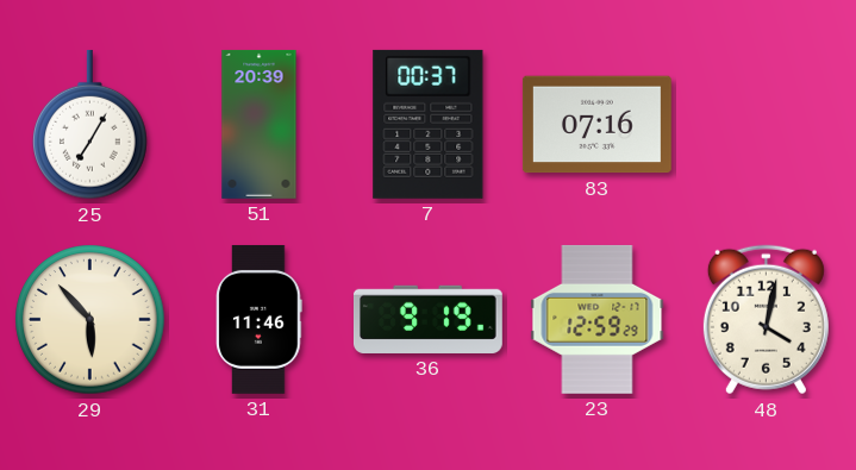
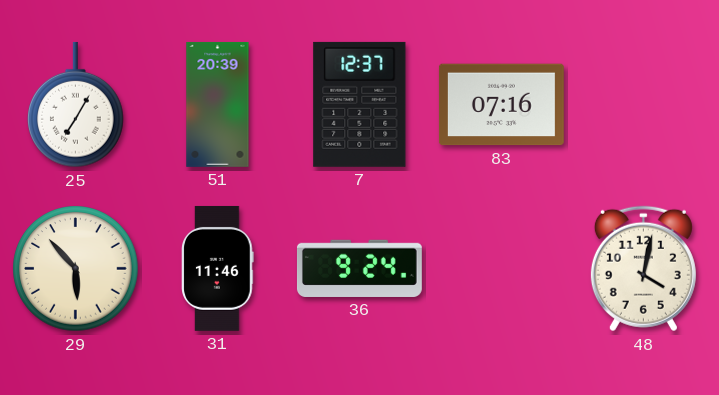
7: 00:37 -> 12:37 (360, 104)
36: 9:19 -> 9:24 (359, 268)
23: 12:59 -> none (598, 319)
